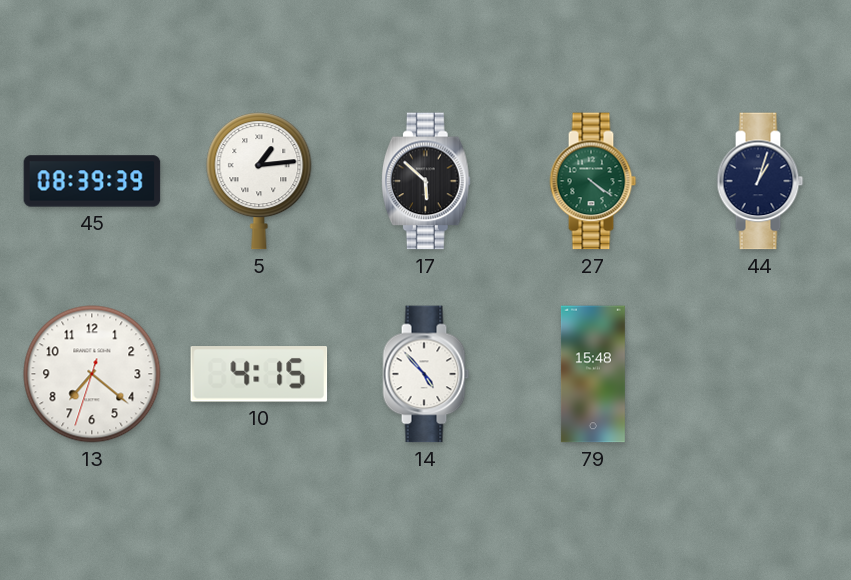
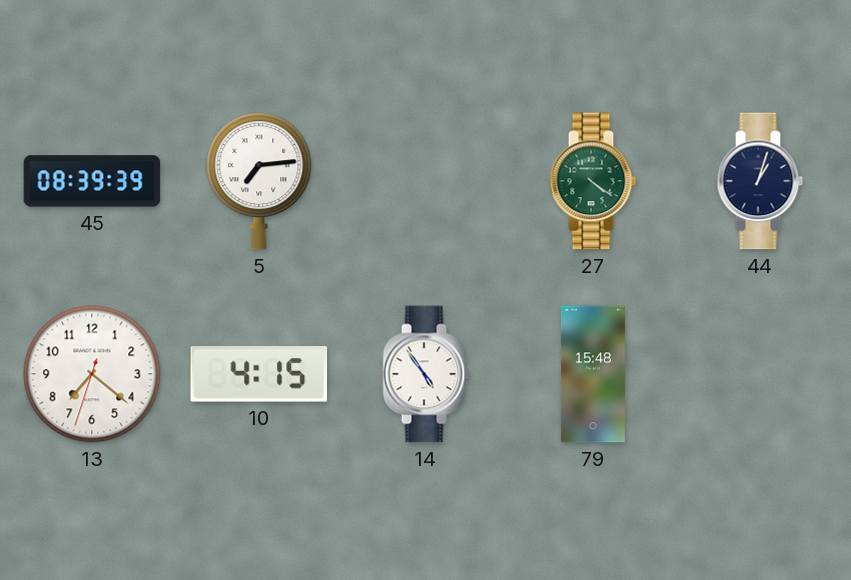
5: 1:14 -> 7:14 (259, 181)
17: 5:52 -> none (427, 181)
14: 4:53 -> 4:54 (426, 374)
